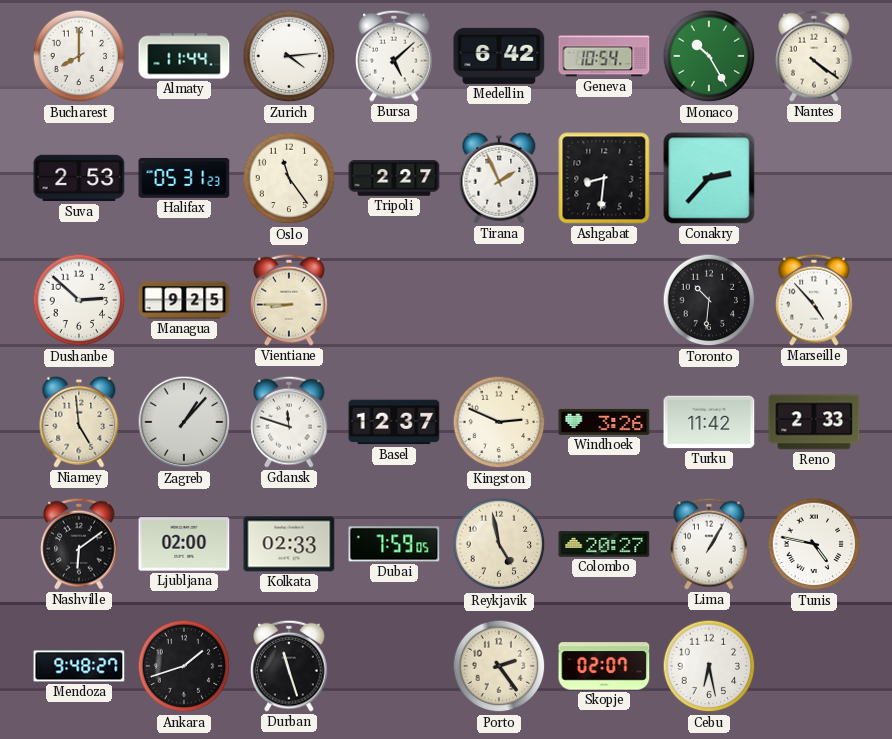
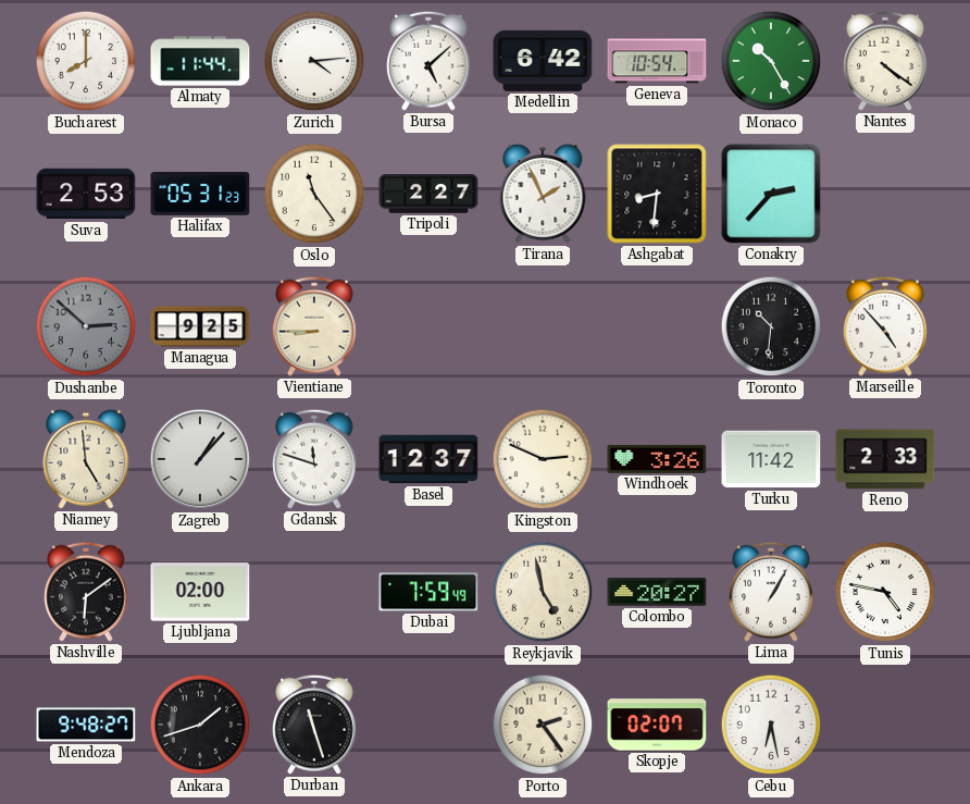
Dushanbe dial: white -> grey (86, 326)
Kolkata: 02:33 -> none (289, 544)
Dubai: 7:59:05 -> 7:59:49 (428, 592)
